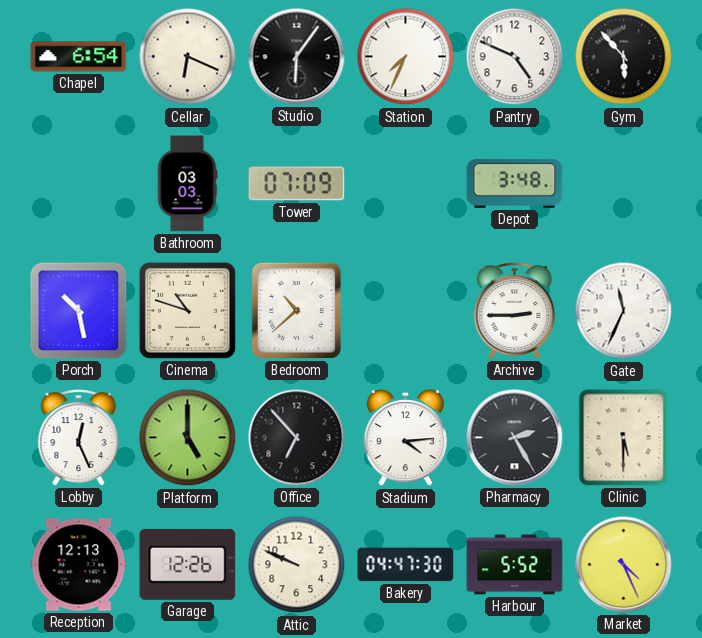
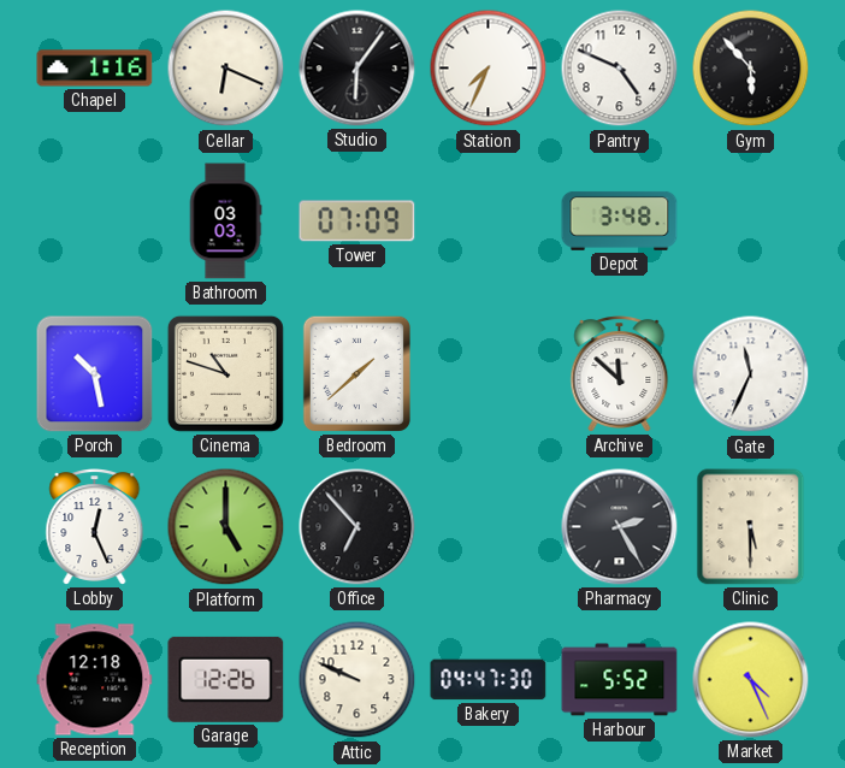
Chapel: 6:54 -> 1:16 (95, 69)
Bedroom: 10:38 -> 1:38 (356, 373)
Archive: 2:45 -> 11:52 (620, 374)
Stadium: 4:14 -> none (405, 438)
Reception: 12:13 -> 12:18 (95, 680)
